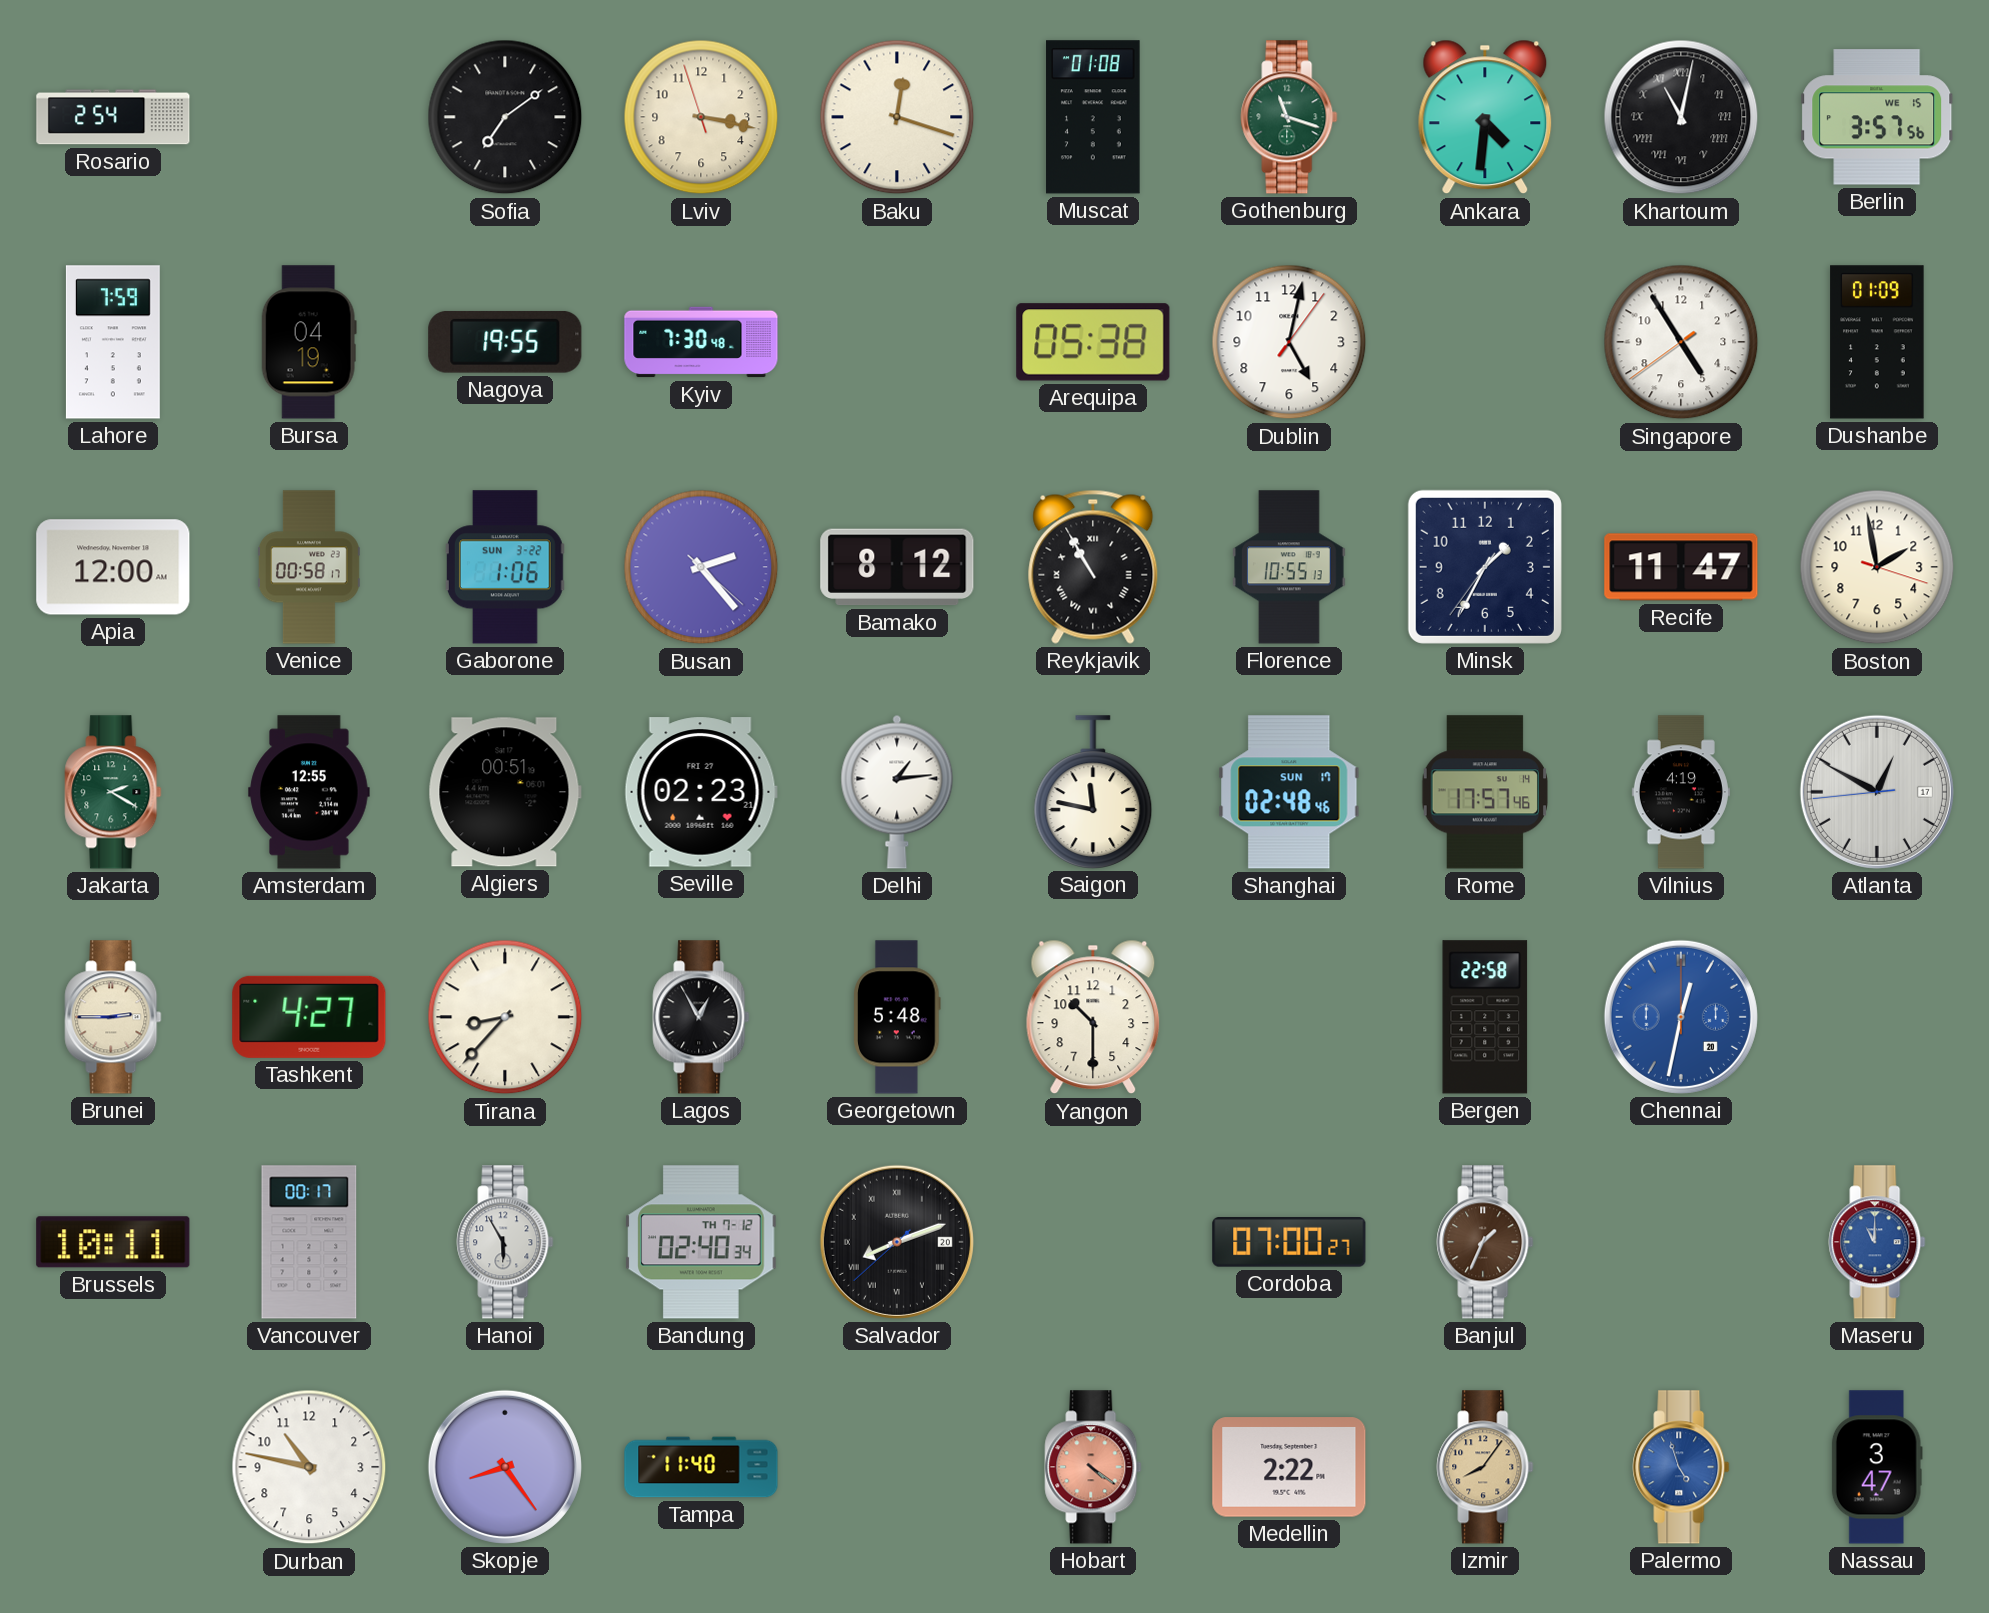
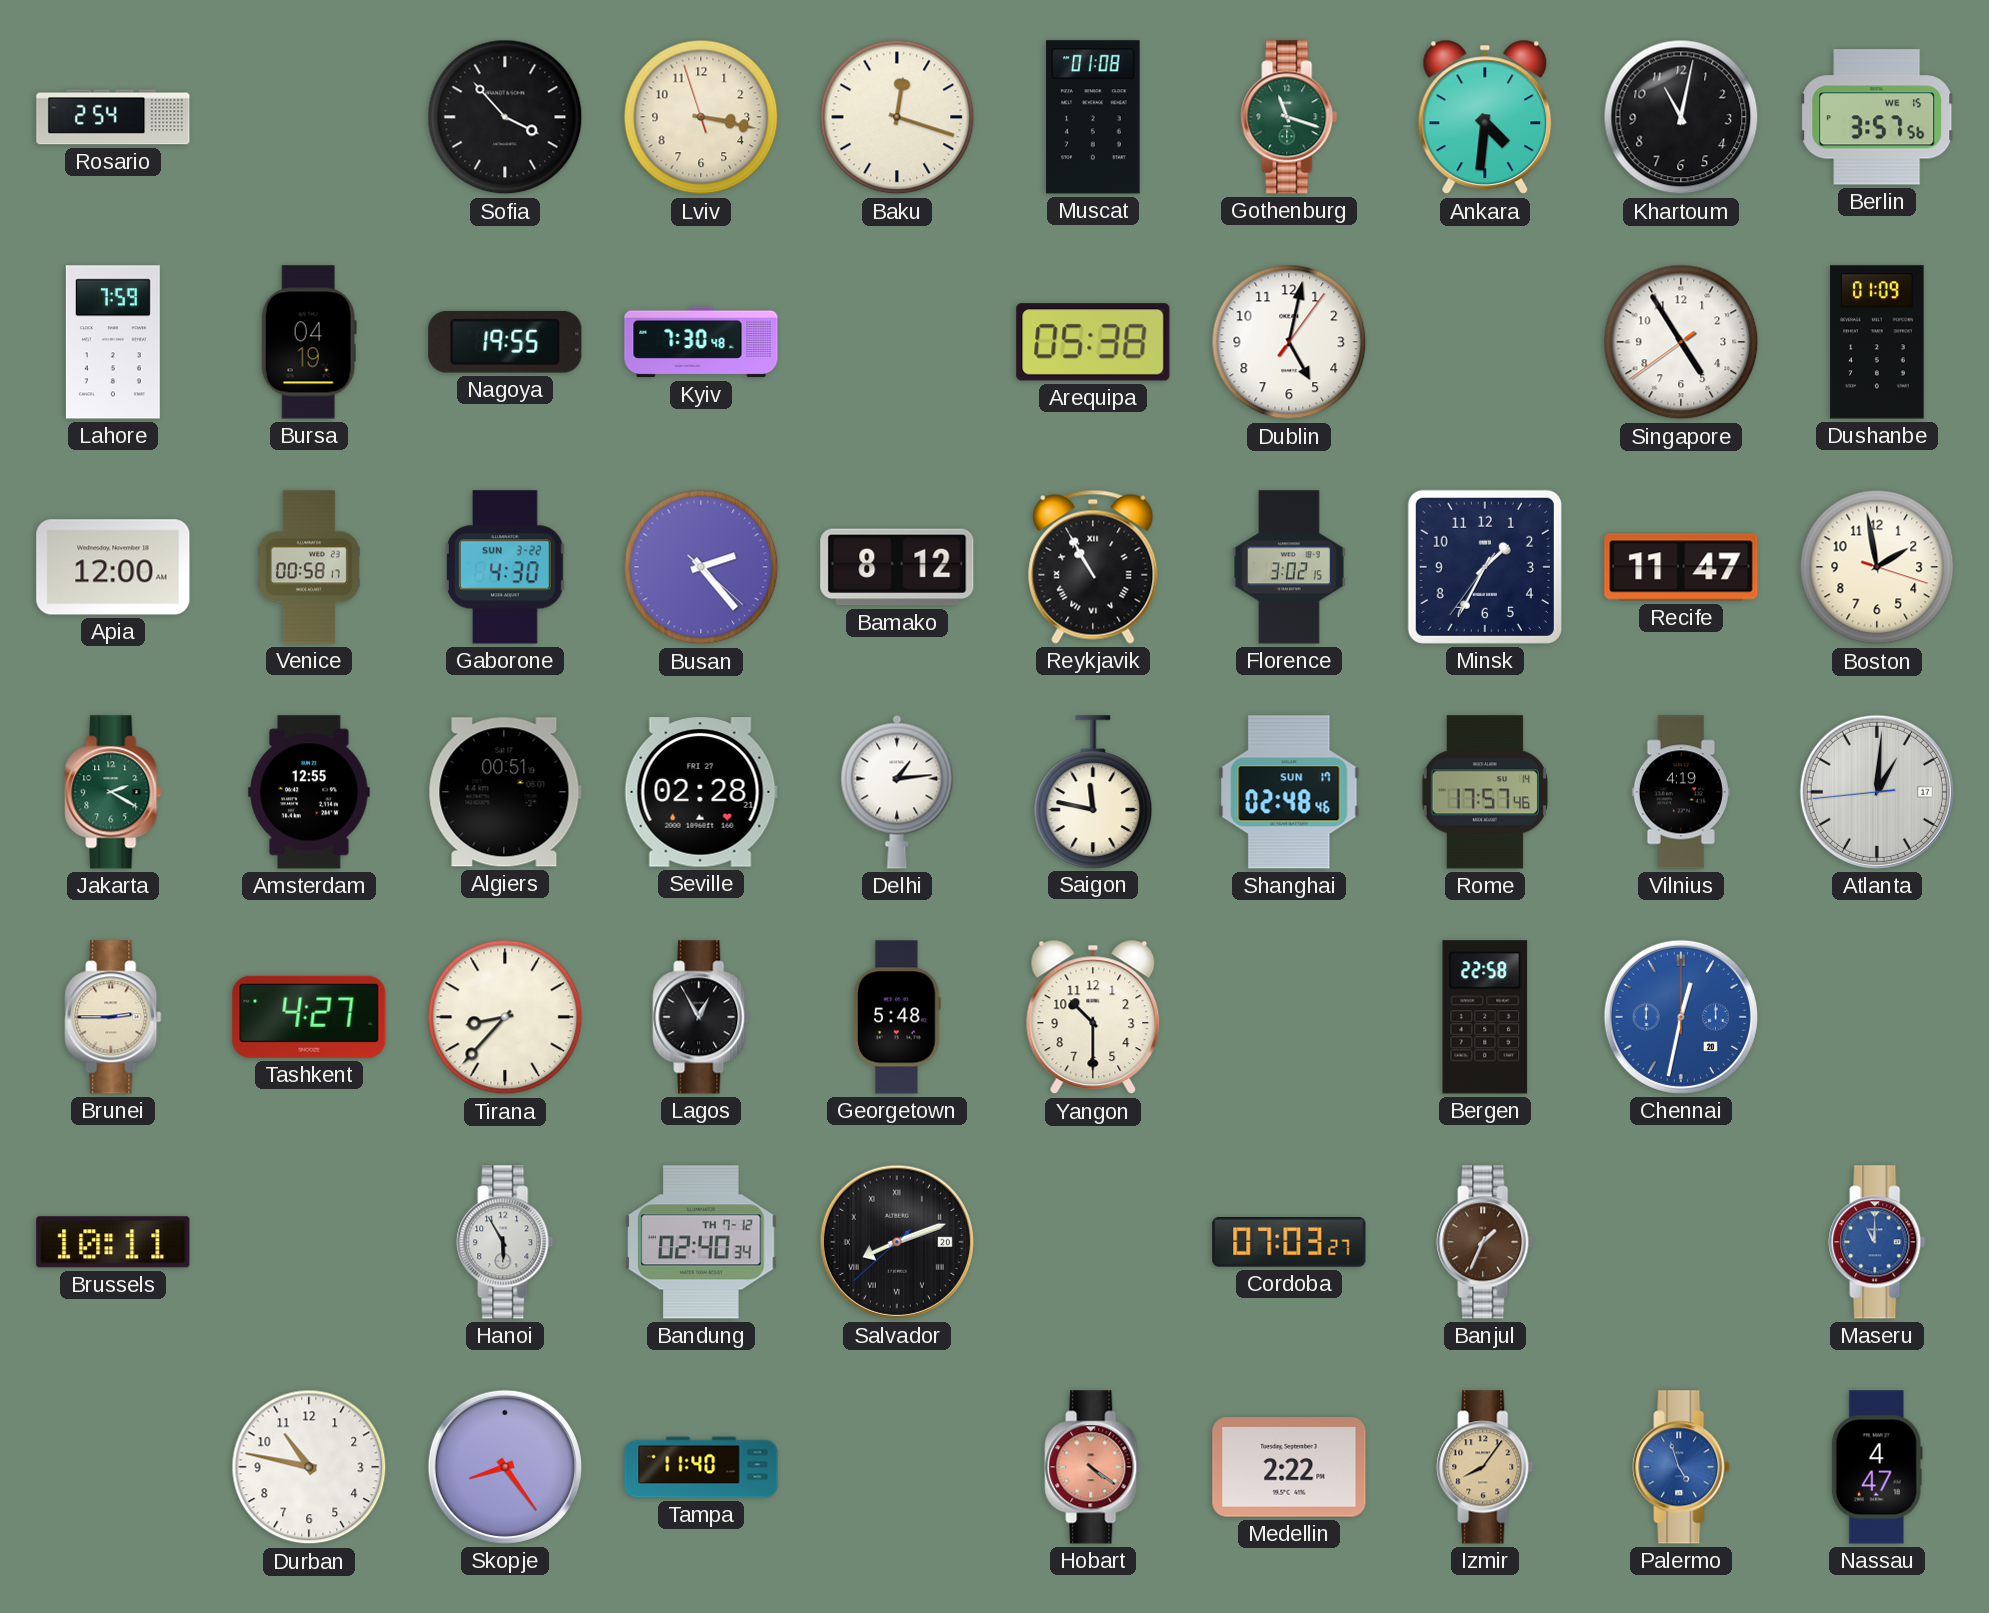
Sofia: 7:09 -> 3:53 (505, 117)
Khartoum numerals: Roman -> Arabic (1681, 117)
Gaborone: 1:06 -> 4:30 (505, 567)
Florence: 10:55 -> 3:02 (1290, 567)
Seville: 02:23 -> 02:28 (701, 792)
Atlanta: 12:49 -> 1:00 (1877, 792)
Vancouver: 00:17 -> none (309, 1242)
Cordoba: 07:00 -> 07:03 (1289, 1242)
Nassau: 3:47 -> 4:47 (1877, 1467)
